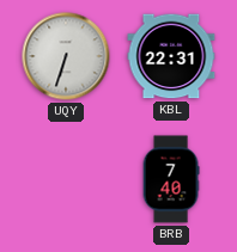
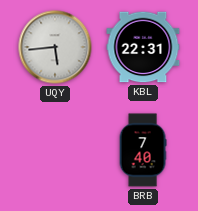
UQY: 6:33 -> 5:44 (55, 47)
